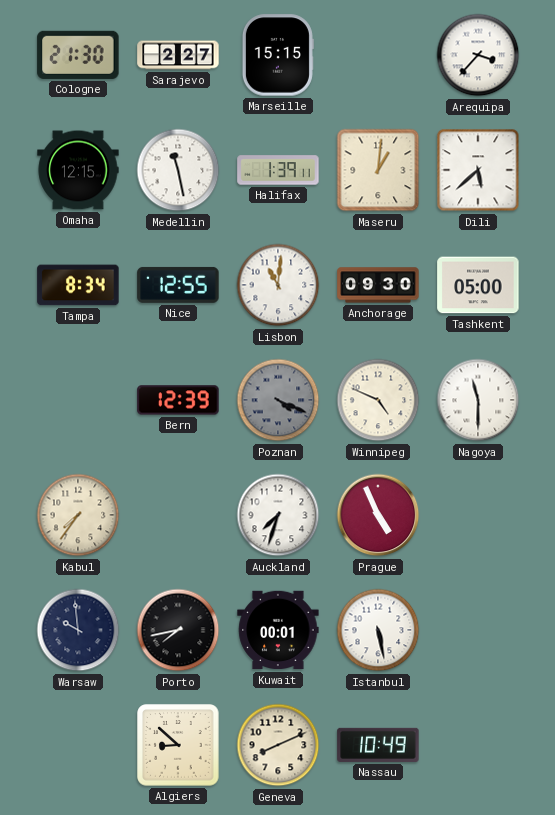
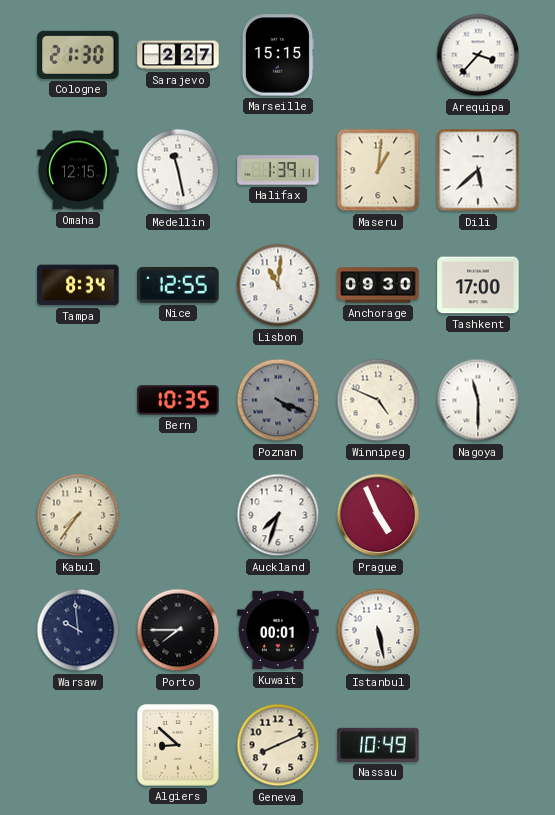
Tashkent: 05:00 -> 17:00 (478, 285)
Bern: 12:39 -> 10:35 (178, 400)
Porto: 7:43 -> 7:45 (178, 630)
